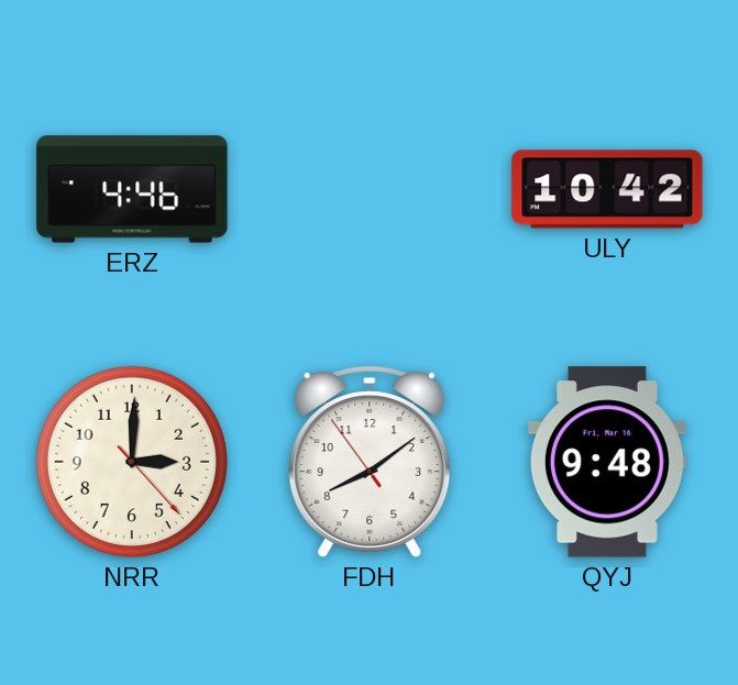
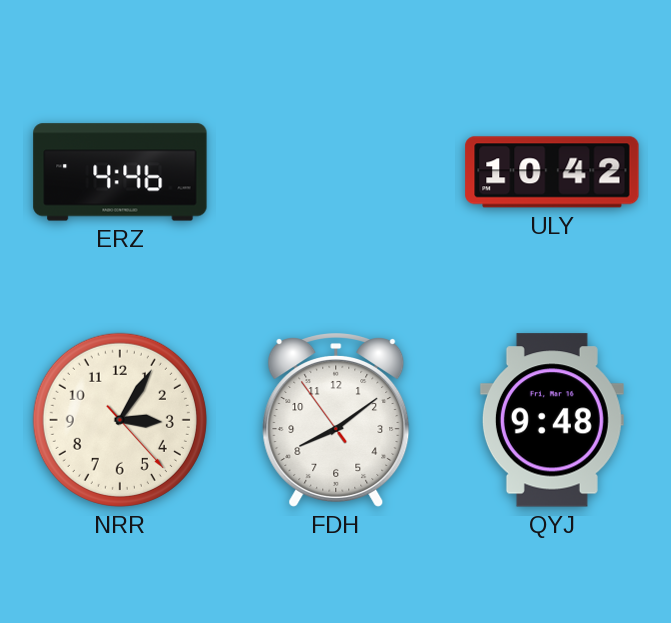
NRR: 3:00 -> 3:05 (120, 420)
